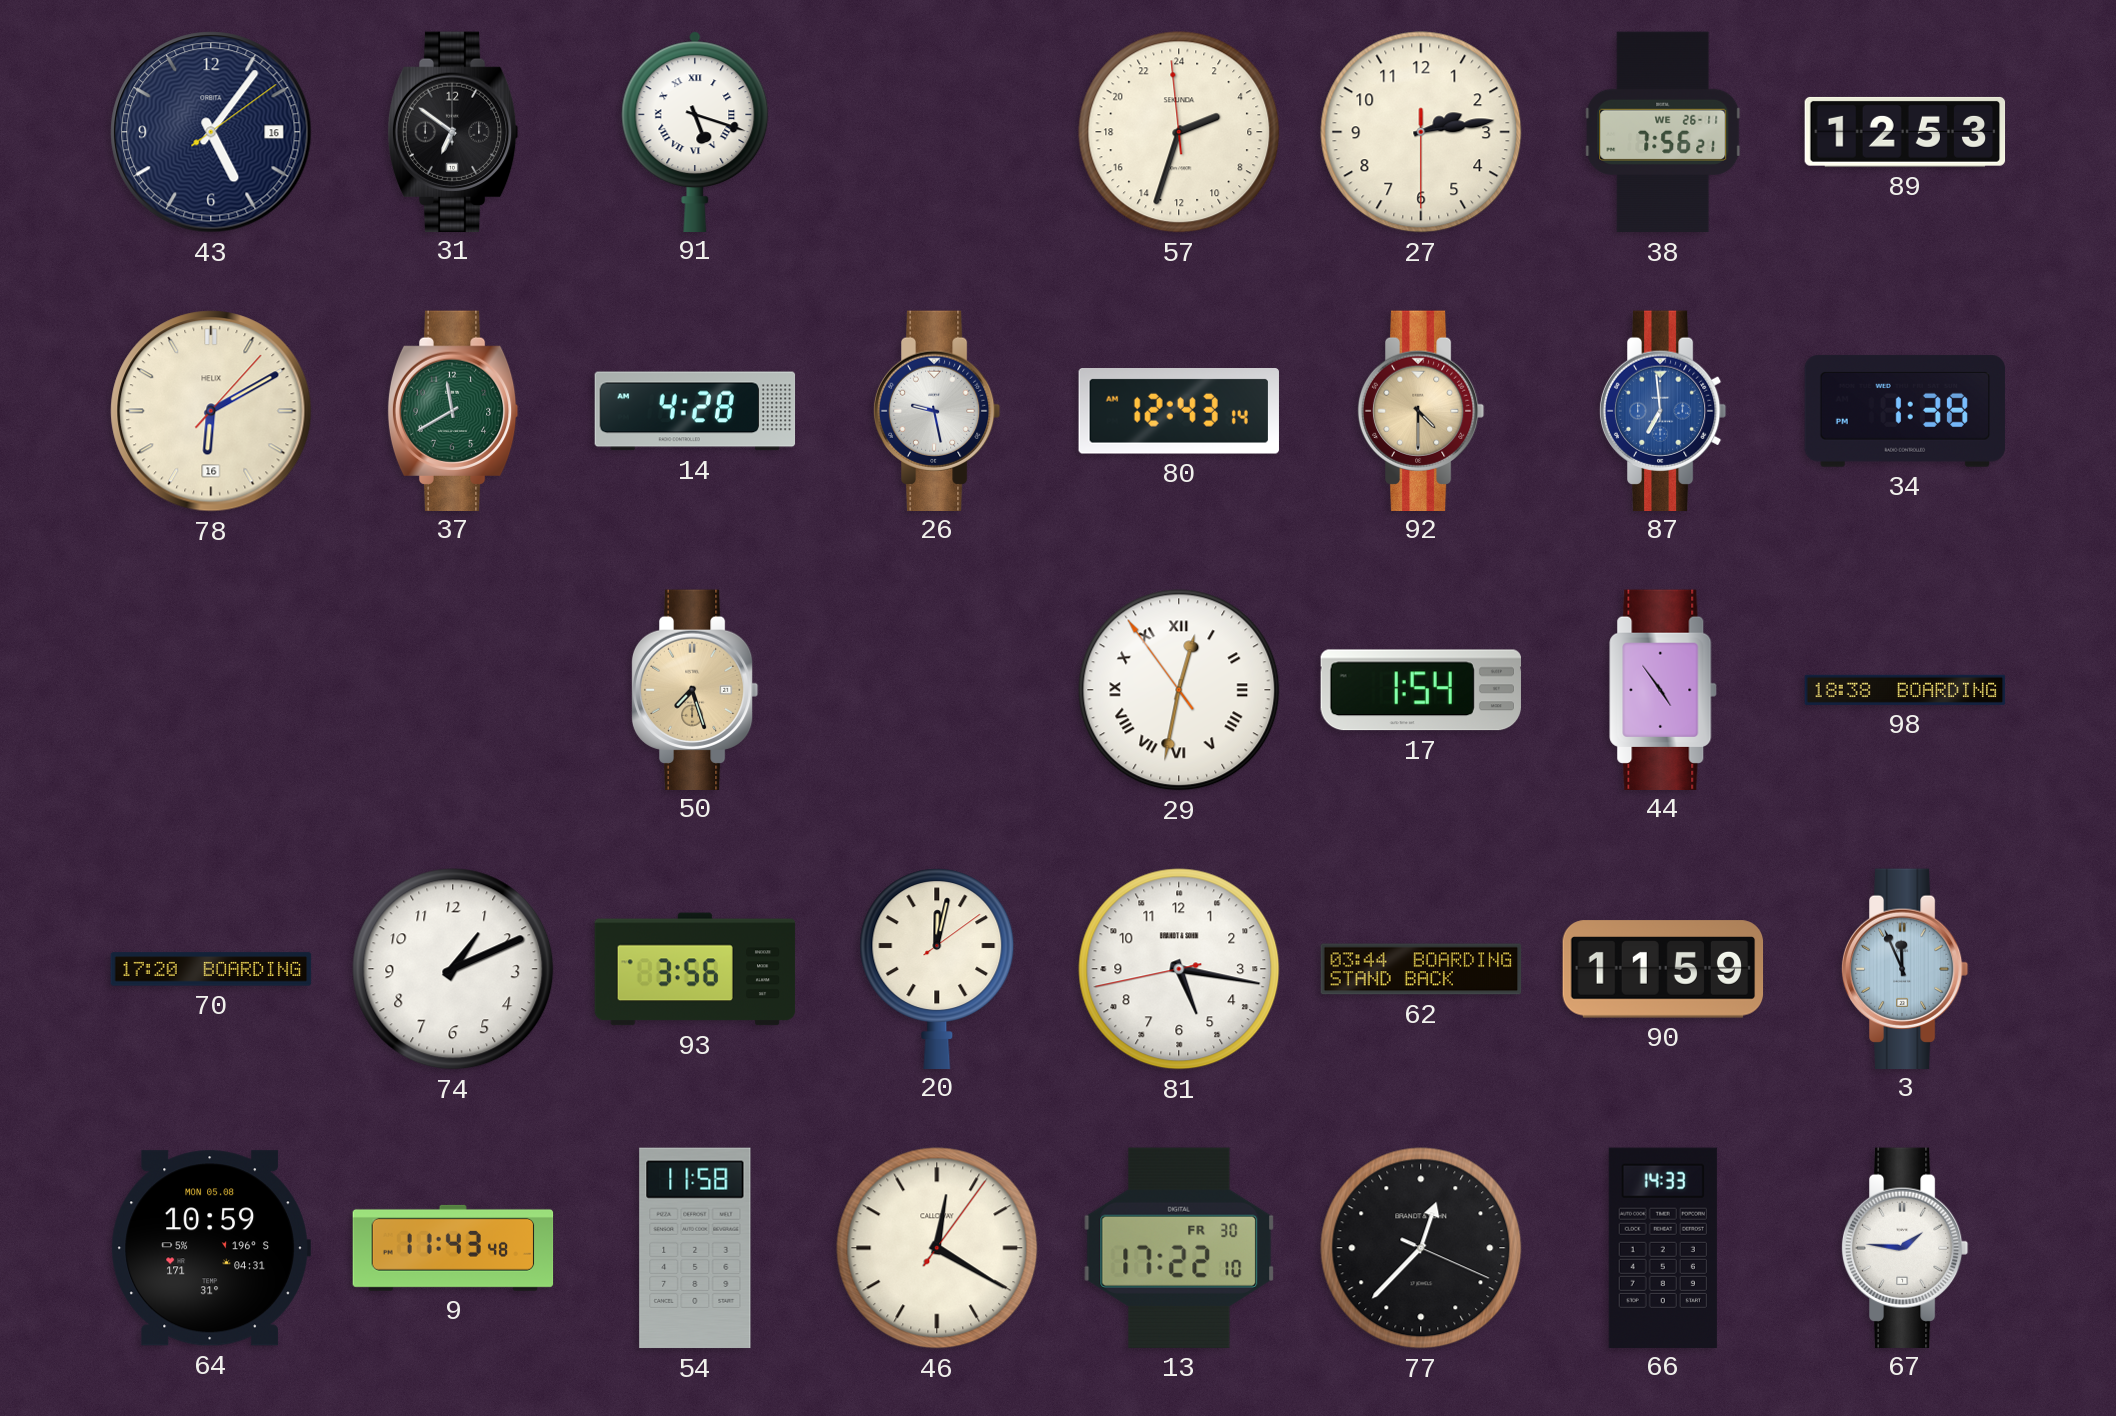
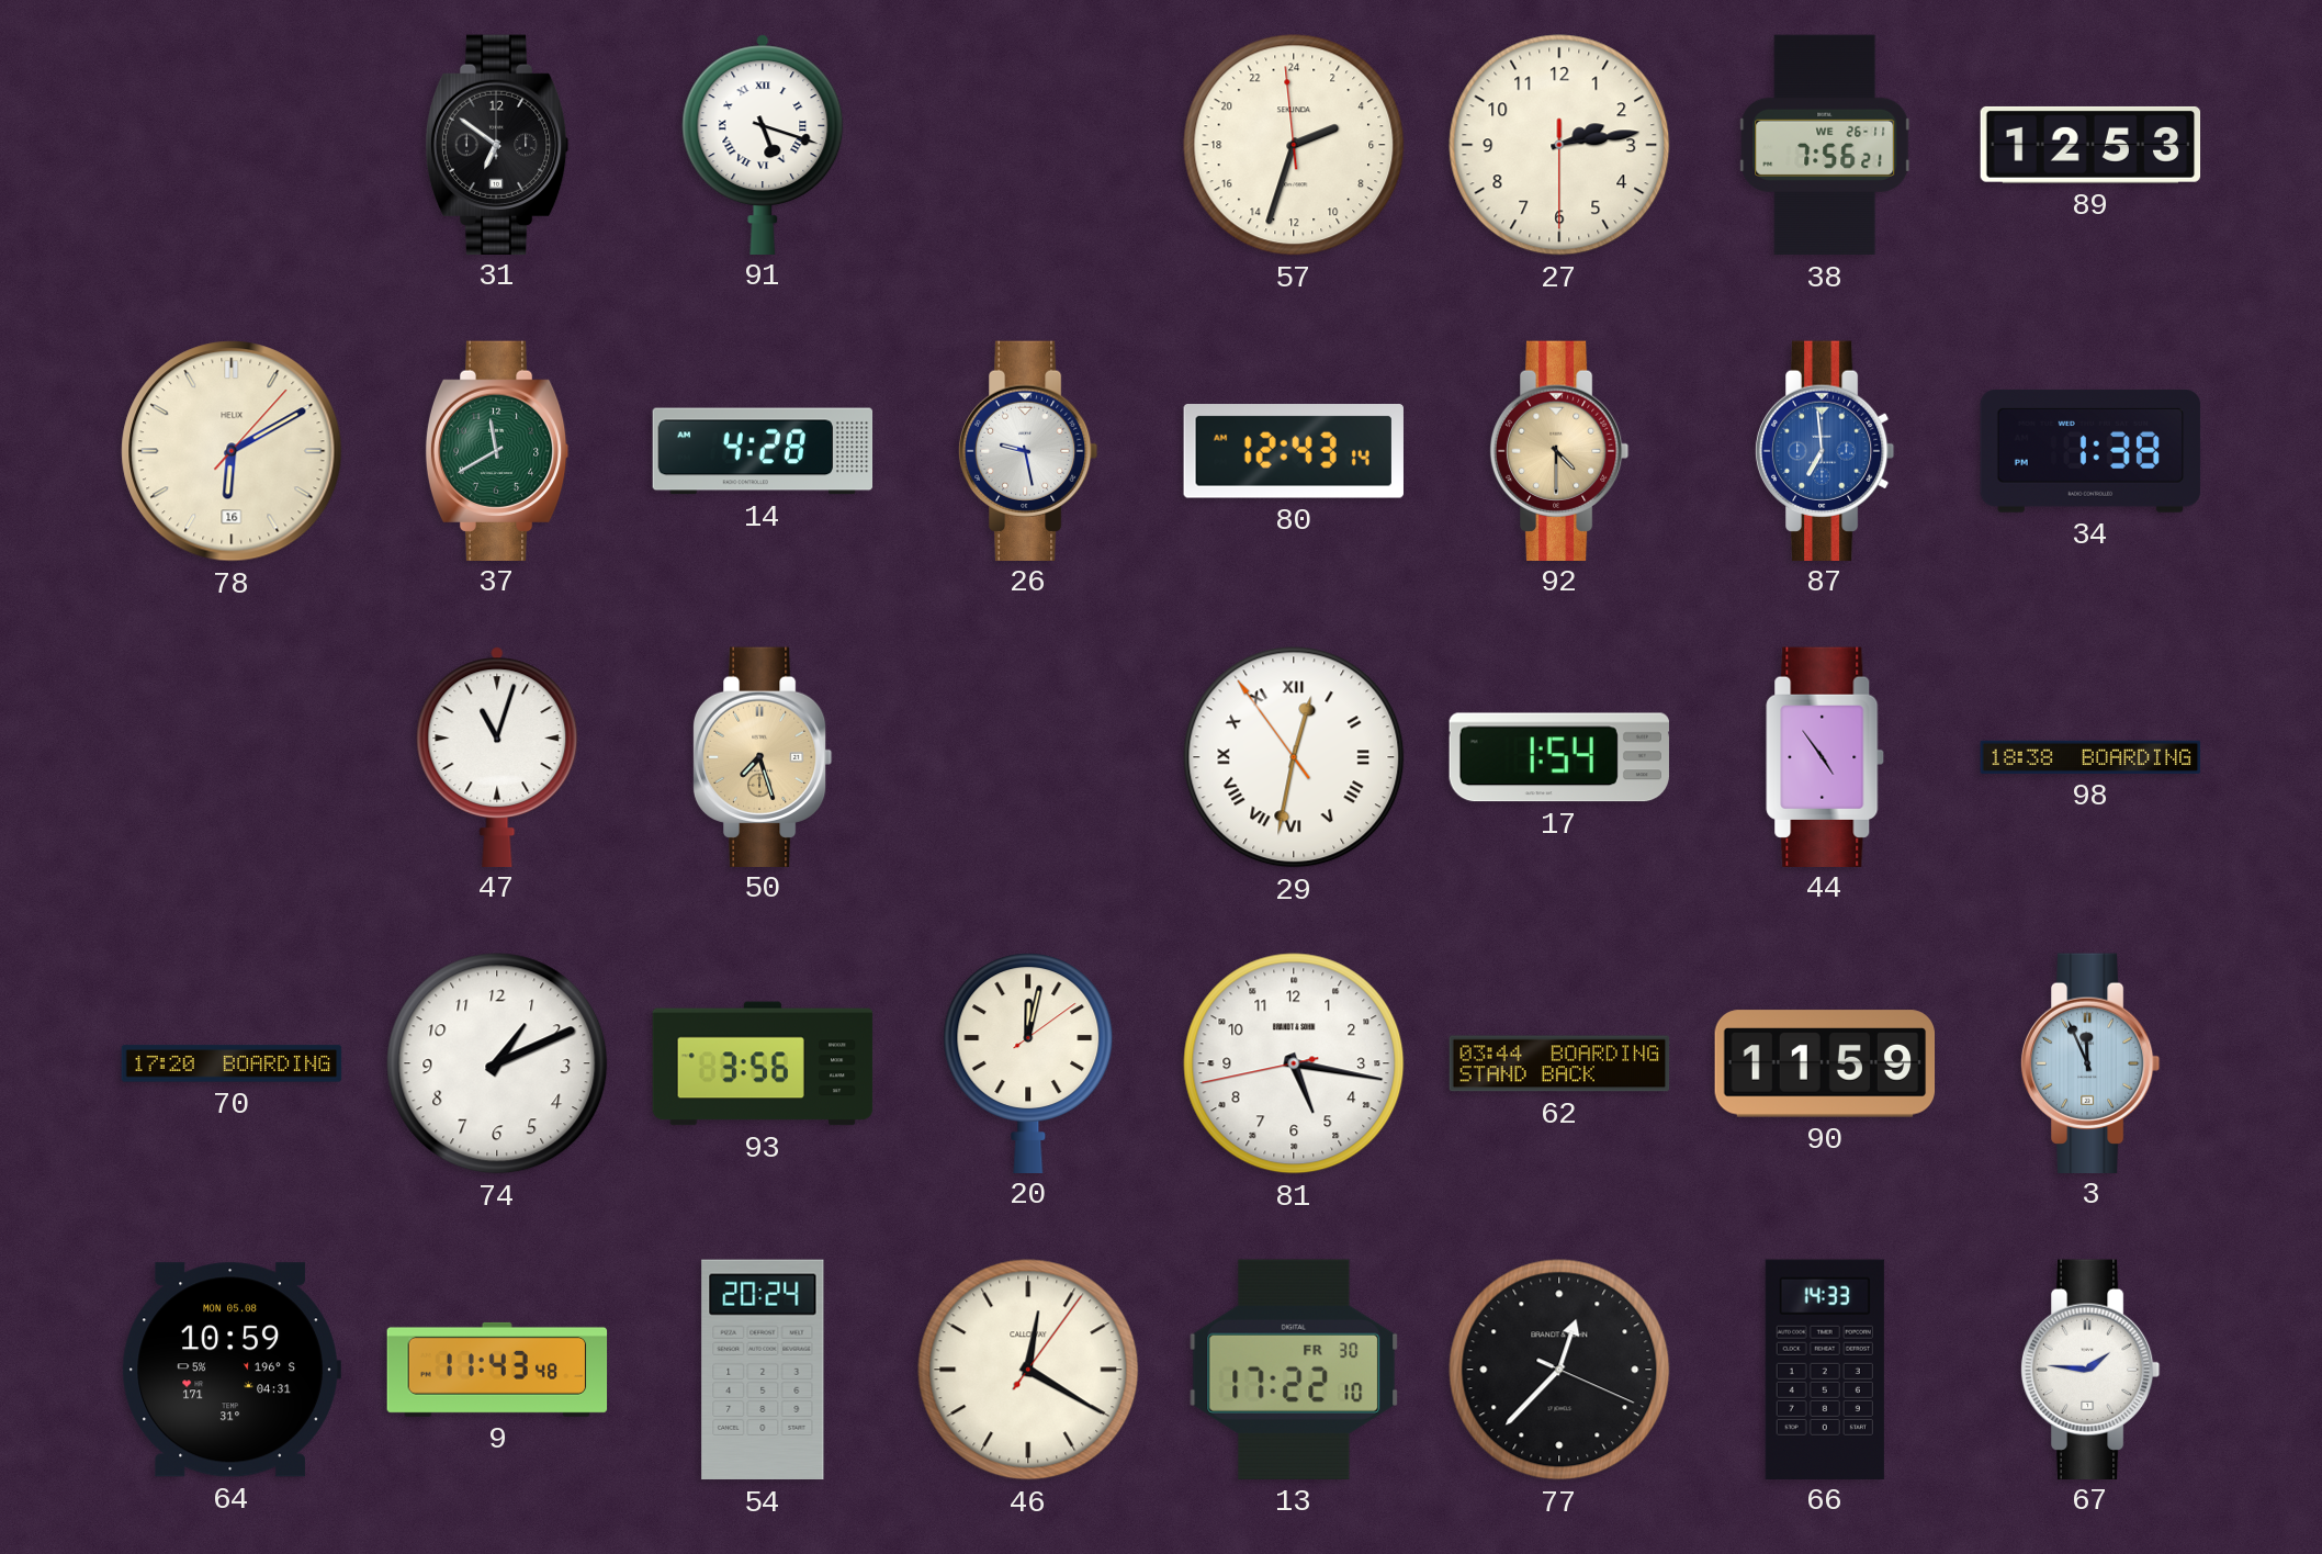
43: 5:06 -> none (211, 132)
47: none -> 11:03 (497, 756)
54: 11:58 -> 20:24 (763, 1370)
